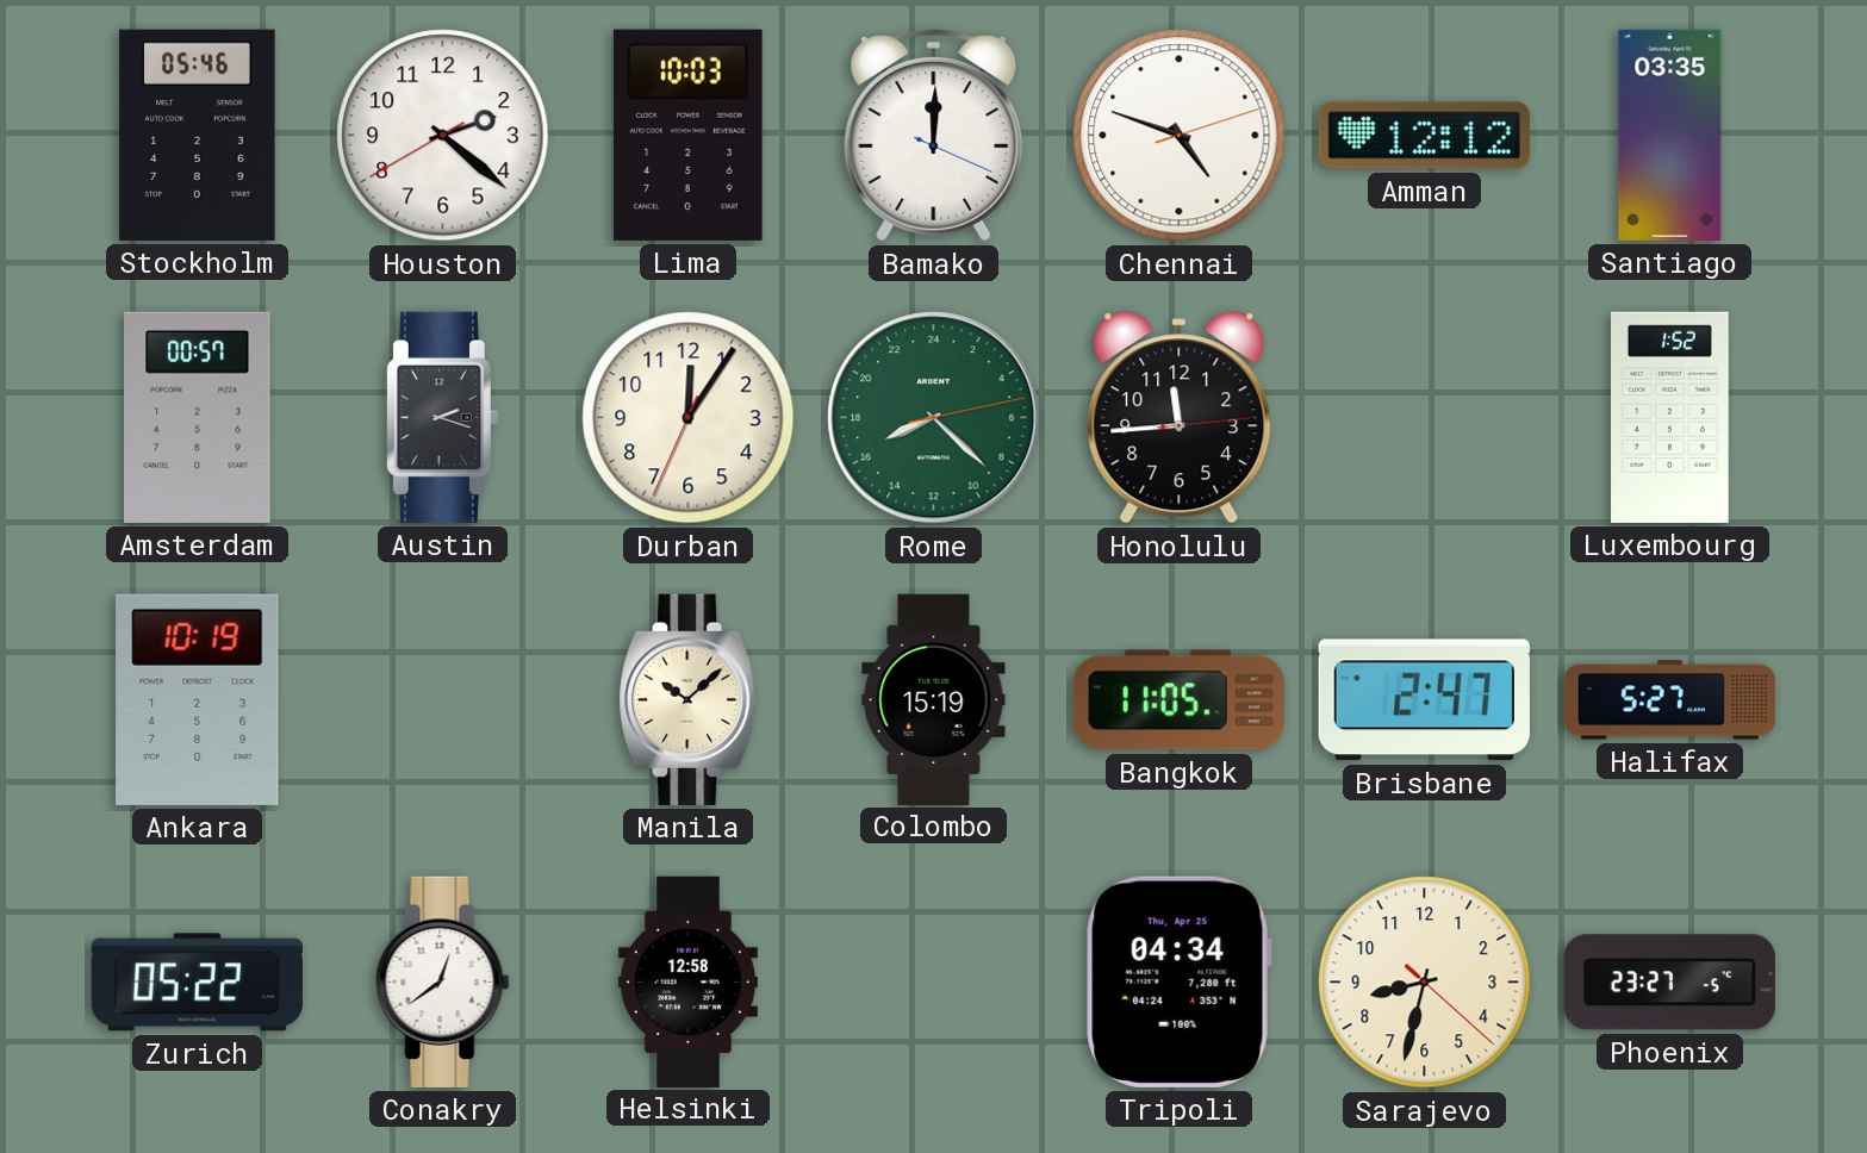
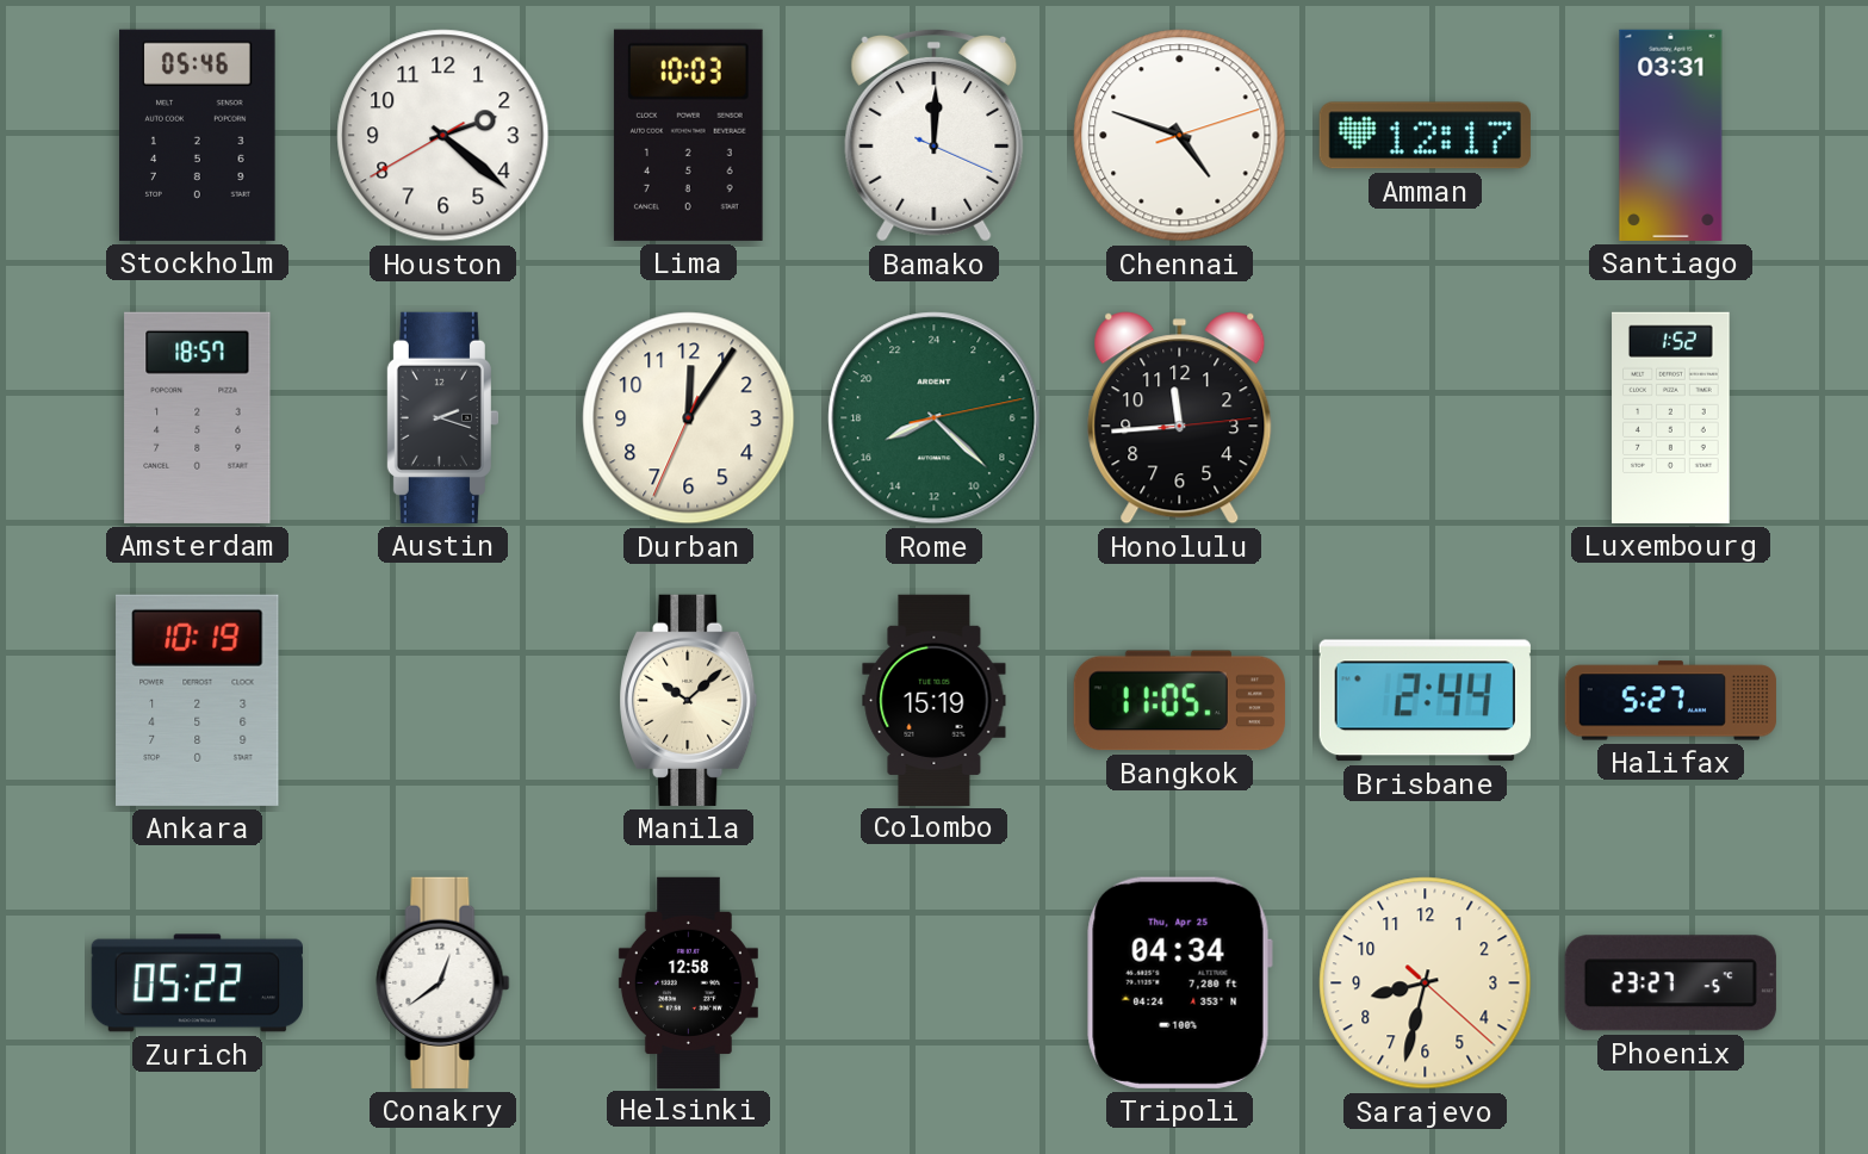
Amman: 12:12 -> 12:17 (1425, 136)
Santiago: 03:35 -> 03:31 (1671, 135)
Amsterdam: 00:57 -> 18:57 (198, 417)
Brisbane: 2:47 -> 2:44 (1425, 701)
